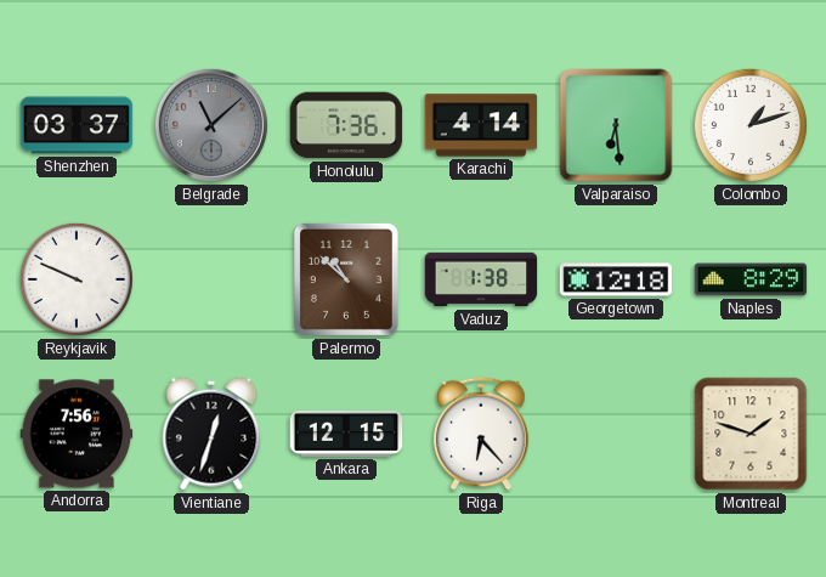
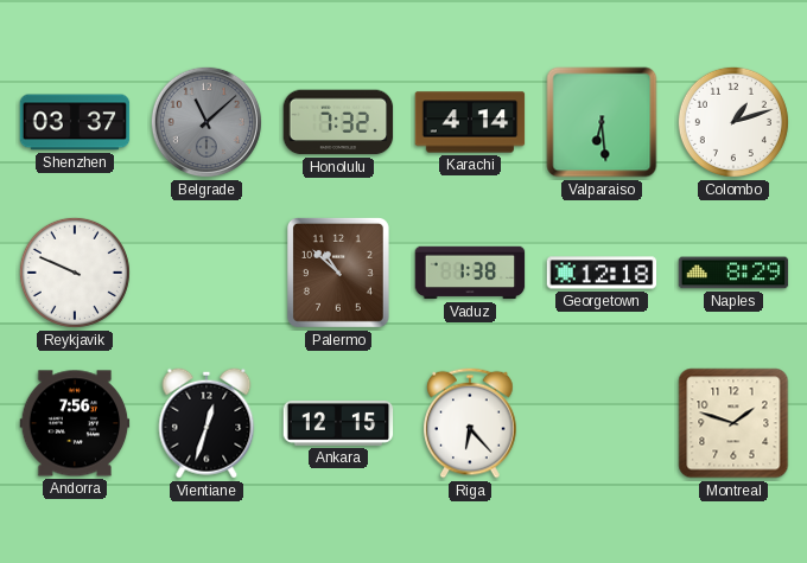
Honolulu: 7:36 -> 7:32 (338, 122)
